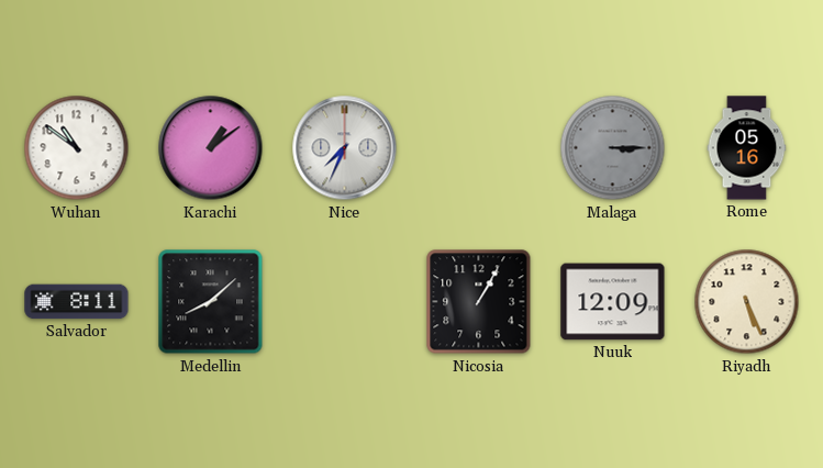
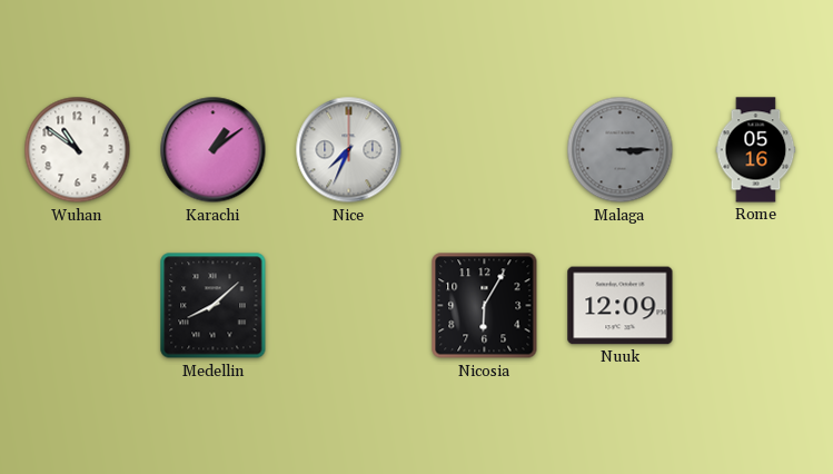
Salvador: 8:11 -> none (77, 302)
Nicosia: 1:05 -> 6:05 (485, 306)
Riyadh: 5:26 -> none (747, 302)
